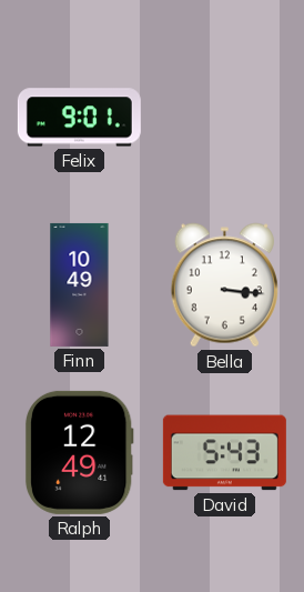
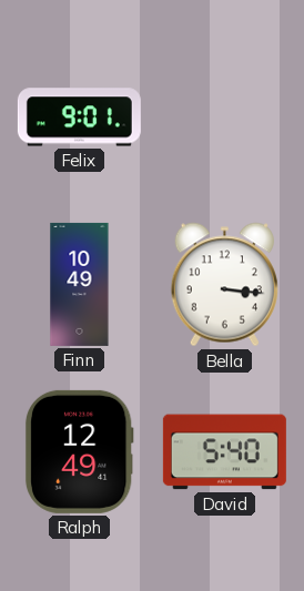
David: 5:43 -> 5:40 (224, 452)
